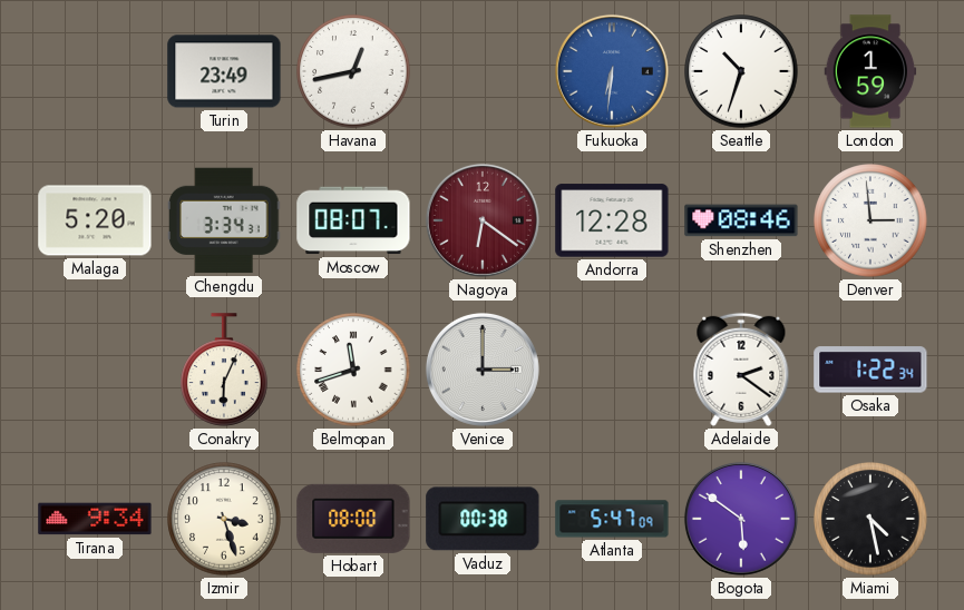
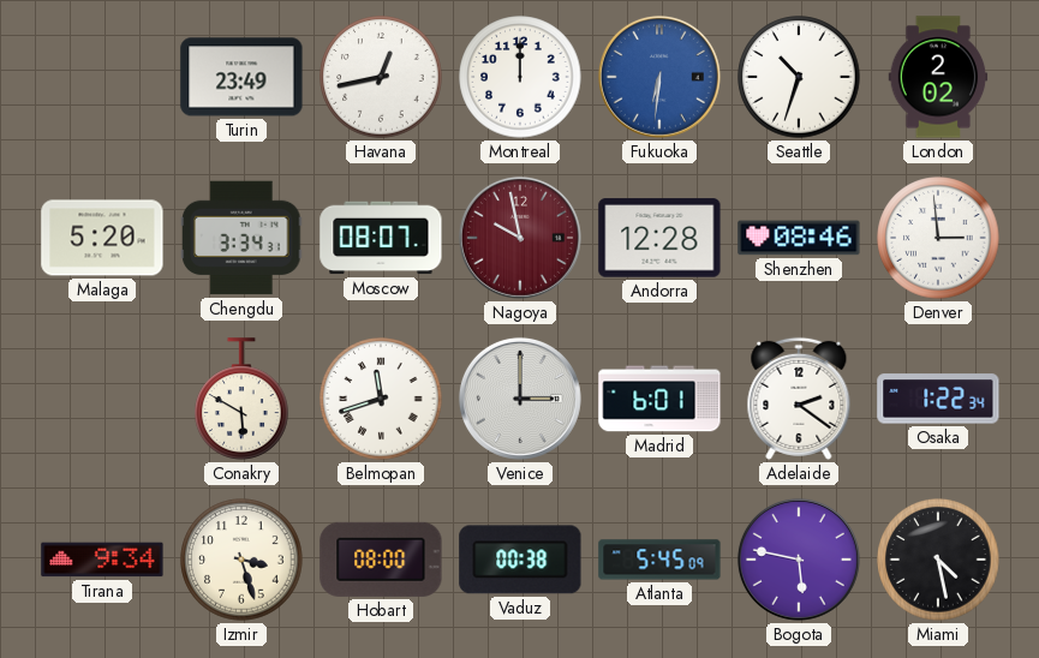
Montreal: none -> 12:00 (520, 77)
London: 1:59 -> 2:02 (938, 77)
Nagoya: 6:21 -> 9:58 (520, 238)
Conakry: 6:04 -> 5:50 (241, 399)
Madrid: none -> 6:01 (659, 399)
Atlanta: 5:47 -> 5:45 (659, 560)
Bogota: 5:51 -> 5:47 (799, 560)
